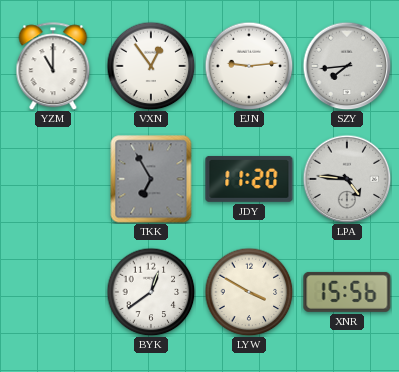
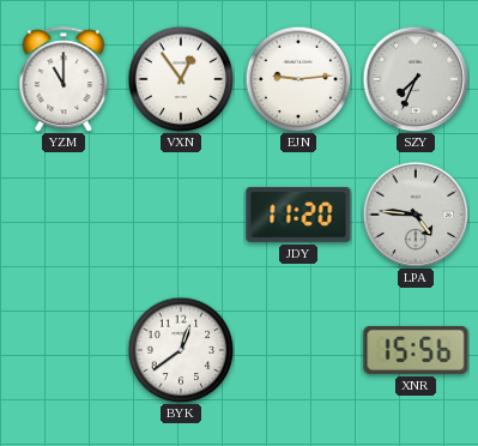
SZY: 7:44 -> 7:34 (416, 79)
TKK: 6:55 -> none (151, 179)
LYW: 3:50 -> none (249, 292)
